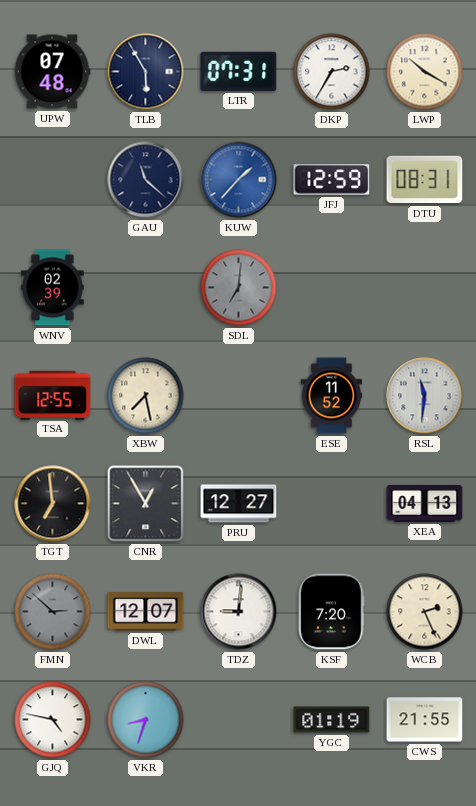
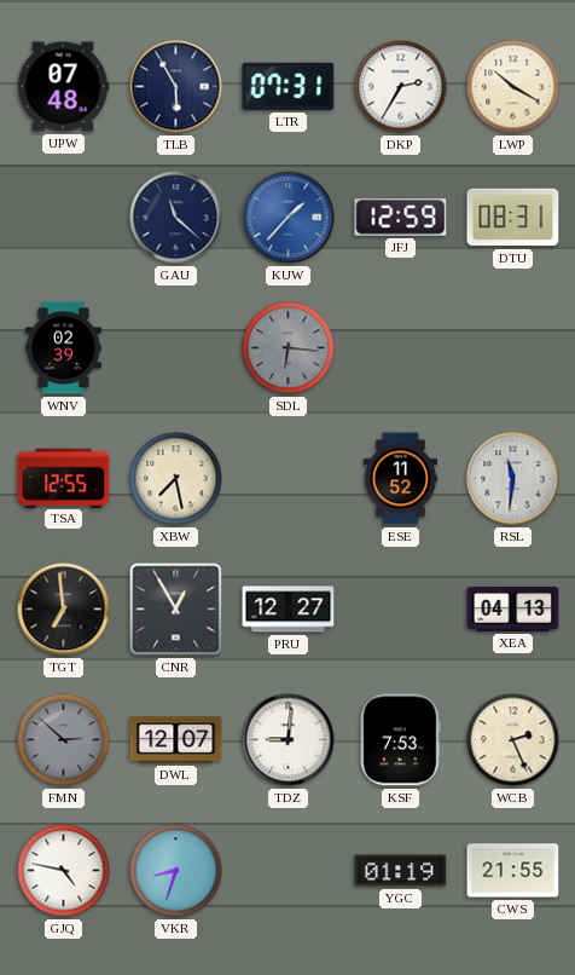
SDL: 7:01 -> 6:16 (289, 348)
KSF: 7:20 -> 7:53 (400, 740)
